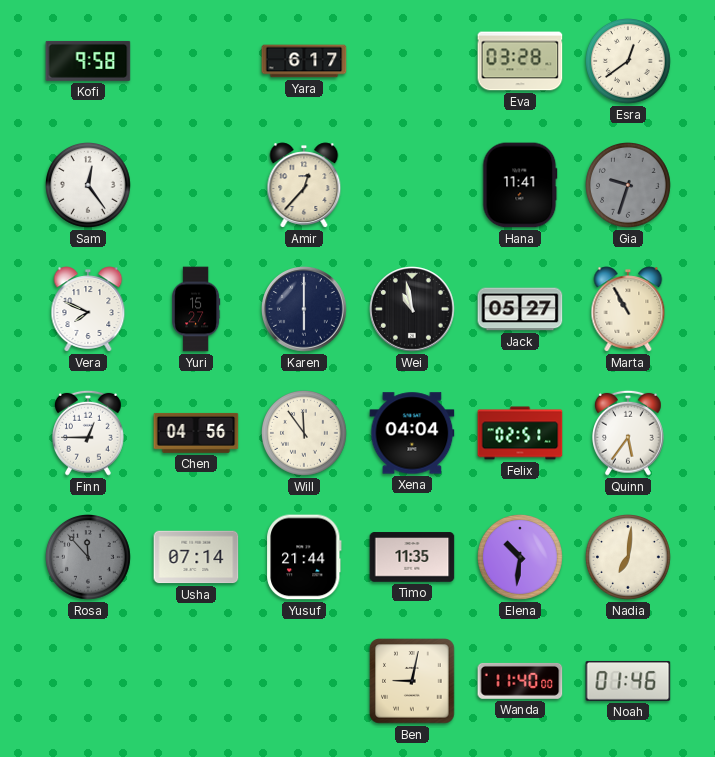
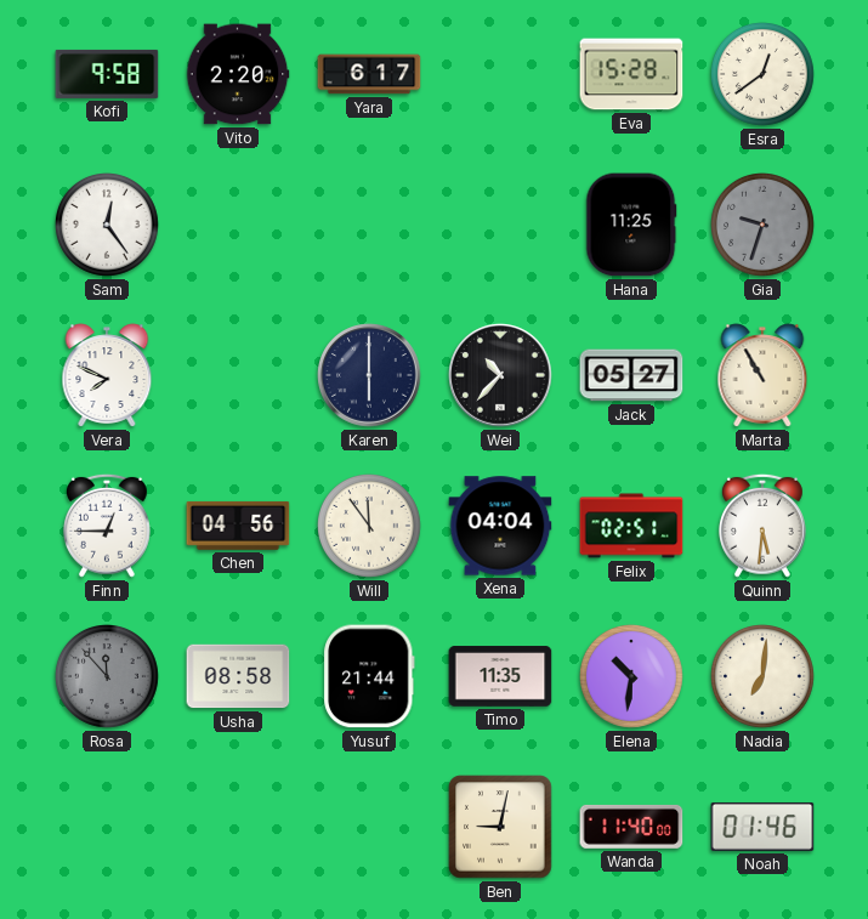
Vito: none -> 2:20 (238, 74)
Eva: 03:28 -> 15:28 (631, 74)
Amir: 12:37 -> none (304, 185)
Hana: 11:41 -> 11:25 (631, 225)
Yuri: 15:27 -> none (196, 309)
Wei: 10:58 -> 10:37 (500, 375)
Quinn: 5:36 -> 5:31 (764, 526)
Usha: 07:14 -> 08:58 (238, 676)
